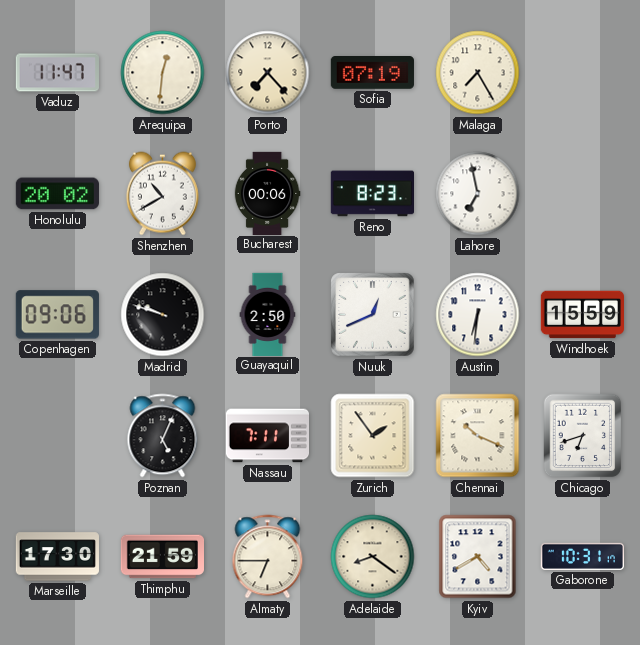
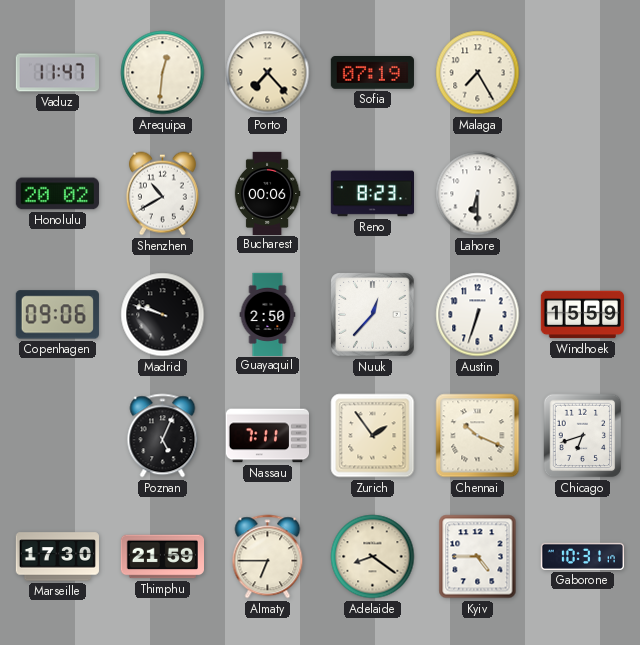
Lahore: 6:58 -> 6:30 (478, 194)
Nuuk: 12:41 -> 12:37 (373, 315)
Austin: 6:31 -> 6:33 (478, 315)
Kyiv: 4:40 -> 4:45 (478, 557)
